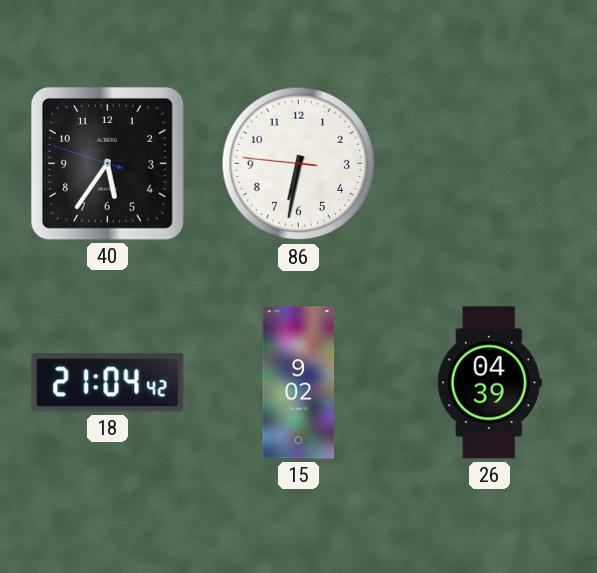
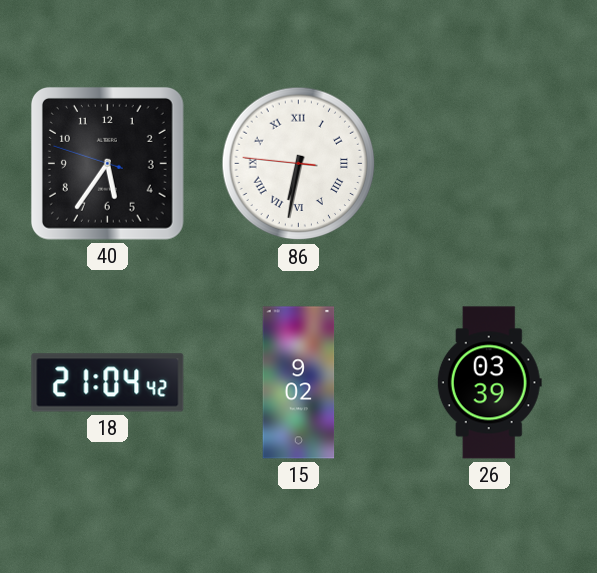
86 numerals: Arabic -> Roman (299, 164)
26: 04:39 -> 03:39 (489, 383)
